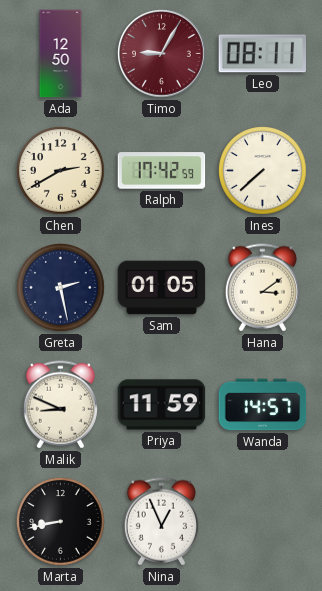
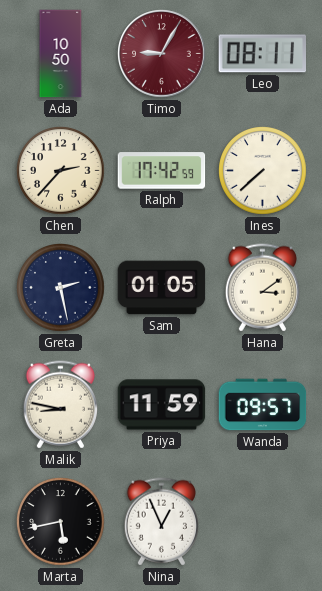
Ada: 12:50 -> 10:50 (61, 54)
Chen: 2:40 -> 2:37 (61, 171)
Malik: 8:49 -> 8:47 (60, 405)
Wanda: 14:57 -> 09:57 (263, 405)
Marta: 8:43 -> 5:43 (61, 522)
